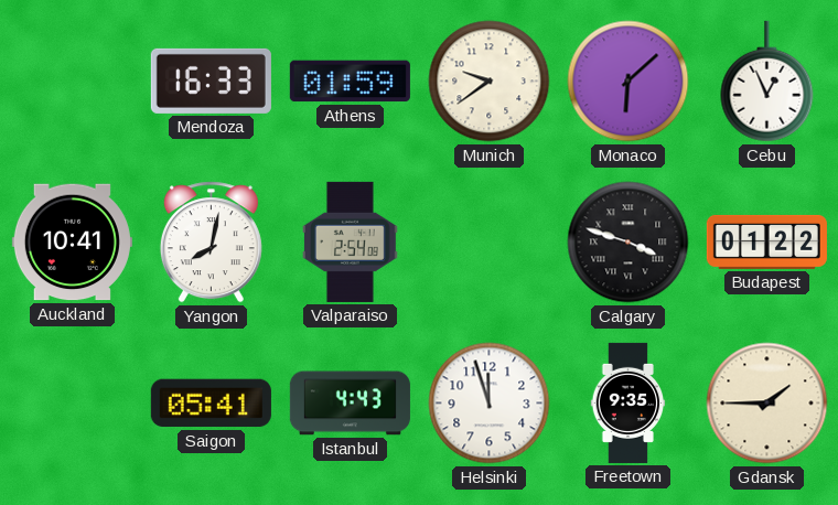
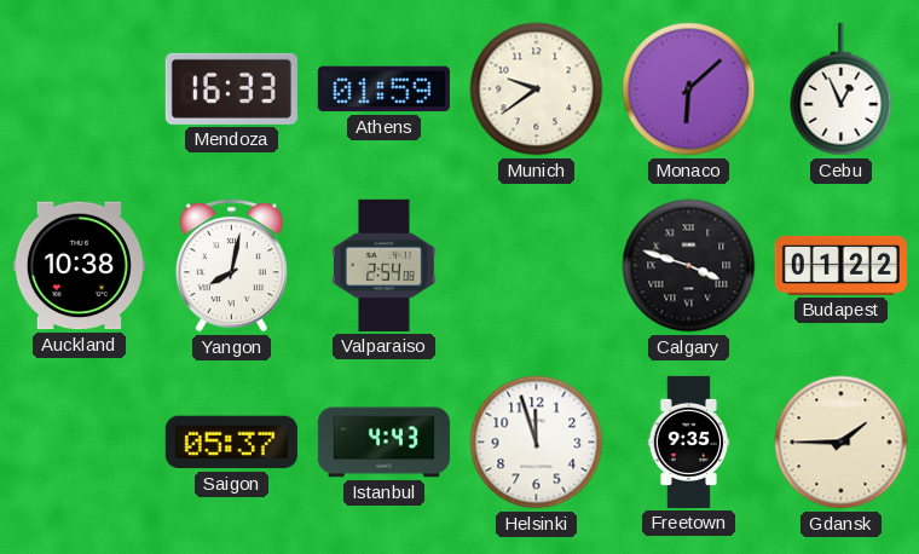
Auckland: 10:41 -> 10:38 (79, 266)
Saigon: 05:41 -> 05:37 (231, 443)
